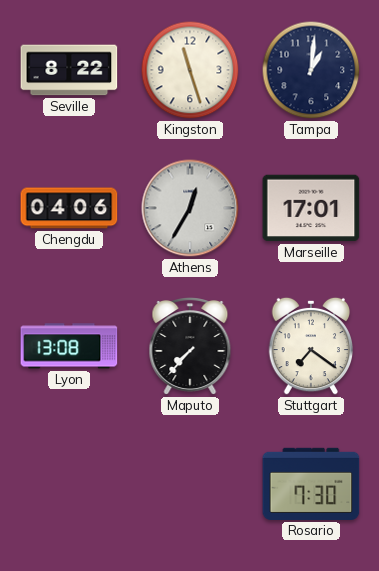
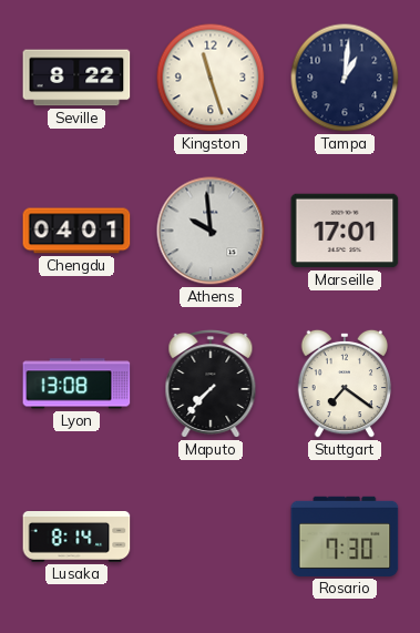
Chengdu: 04:06 -> 04:01 (76, 231)
Athens: 12:35 -> 9:59 (211, 231)
Lusaka: none -> 8:14 (76, 538)
